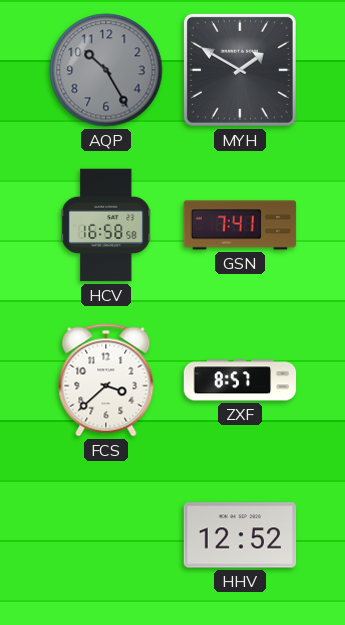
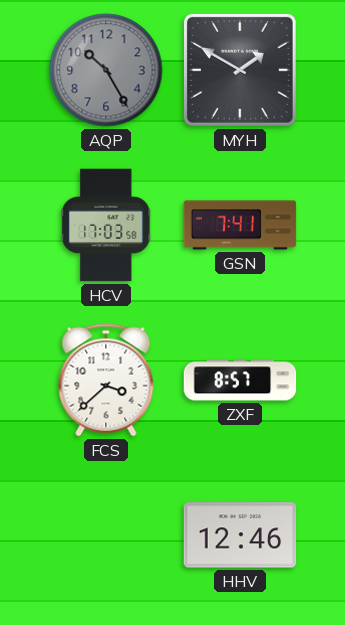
HCV: 16:58 -> 17:03 (106, 225)
HHV: 12:52 -> 12:46 (240, 535)
